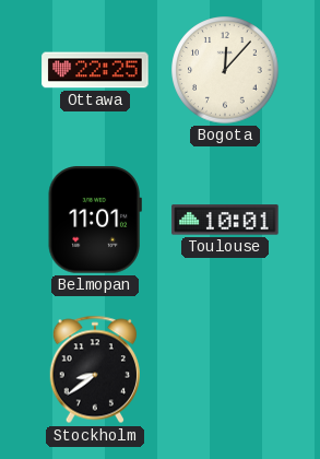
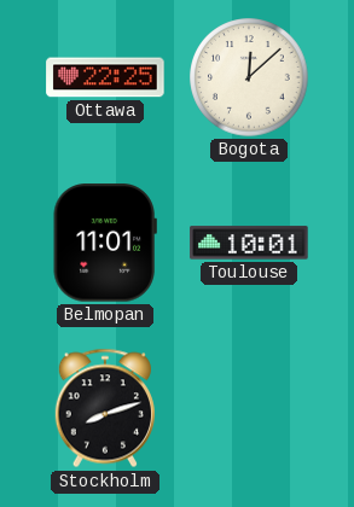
Bogota: 12:07 -> 12:08 (249, 77)
Stockholm: 8:39 -> 8:12 (104, 408)
